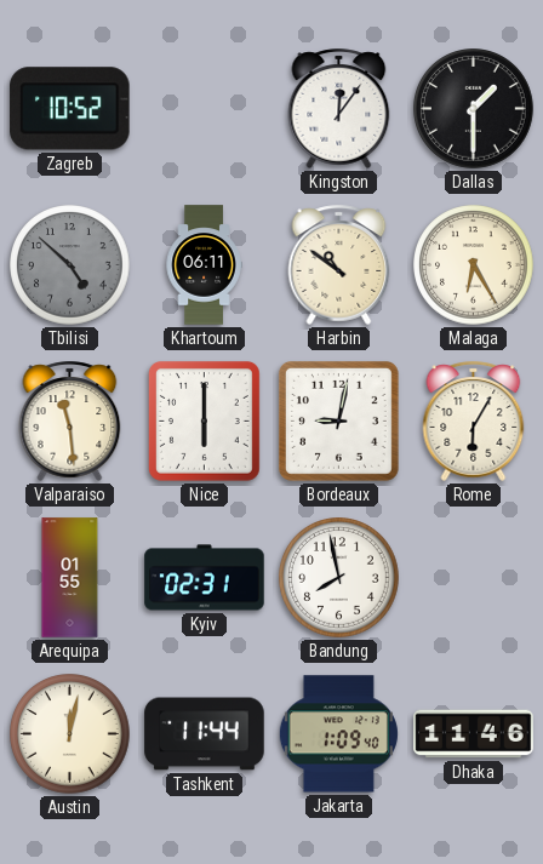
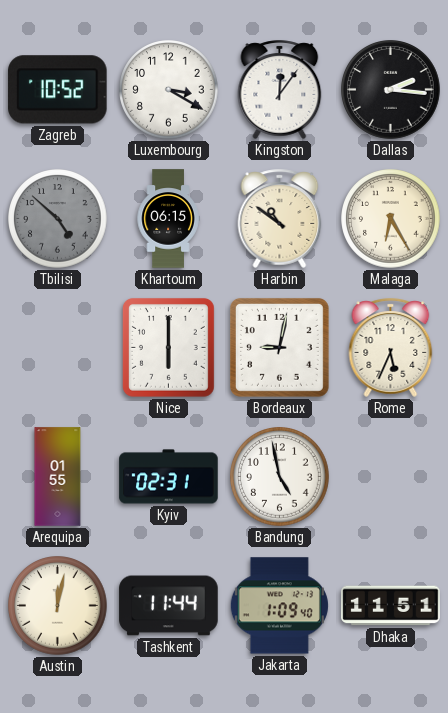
Luxembourg: none -> 3:20 (169, 90)
Dallas: 1:30 -> 2:16 (391, 90)
Khartoum: 06:11 -> 06:15 (168, 219)
Valparaiso: 11:29 -> none (70, 420)
Rome: 6:05 -> 5:34 (391, 347)
Bandung: 7:58 -> 4:58 (280, 477)
Dhaka: 11:46 -> 11:51 (391, 606)
